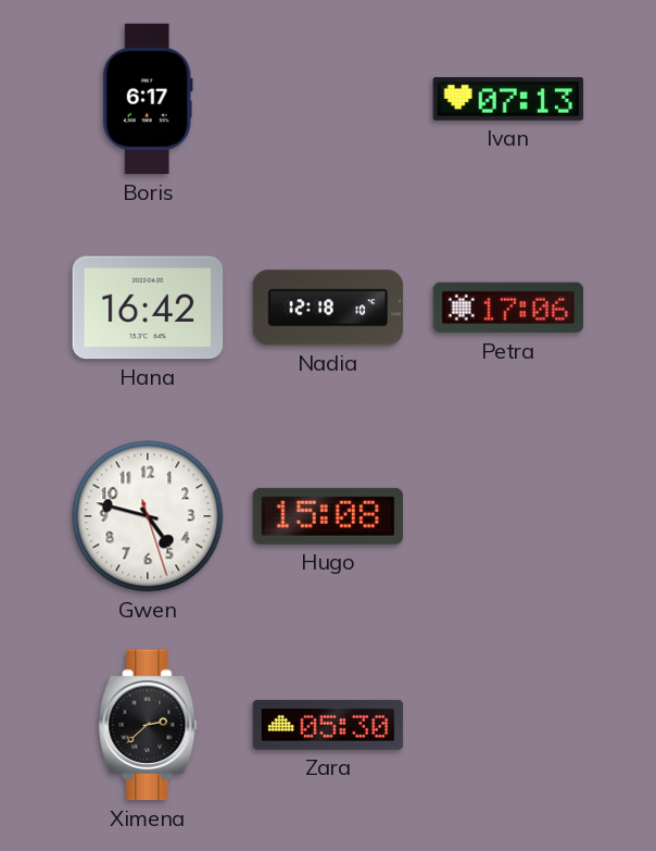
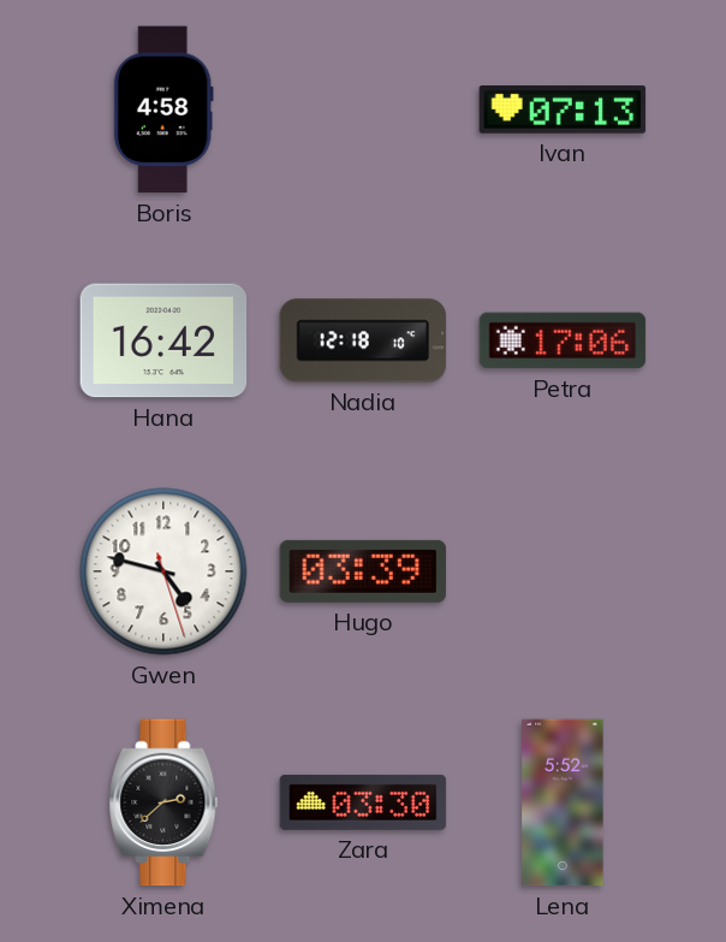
Boris: 6:17 -> 4:58 (163, 109)
Hugo: 15:08 -> 03:39 (363, 571)
Zara: 05:30 -> 03:30 (363, 802)
Lena: none -> 5:52 (563, 802)
